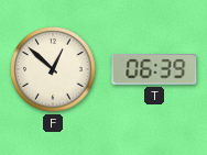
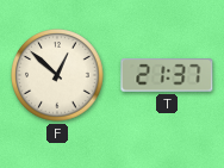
T: 06:39 -> 21:37 (167, 76)
